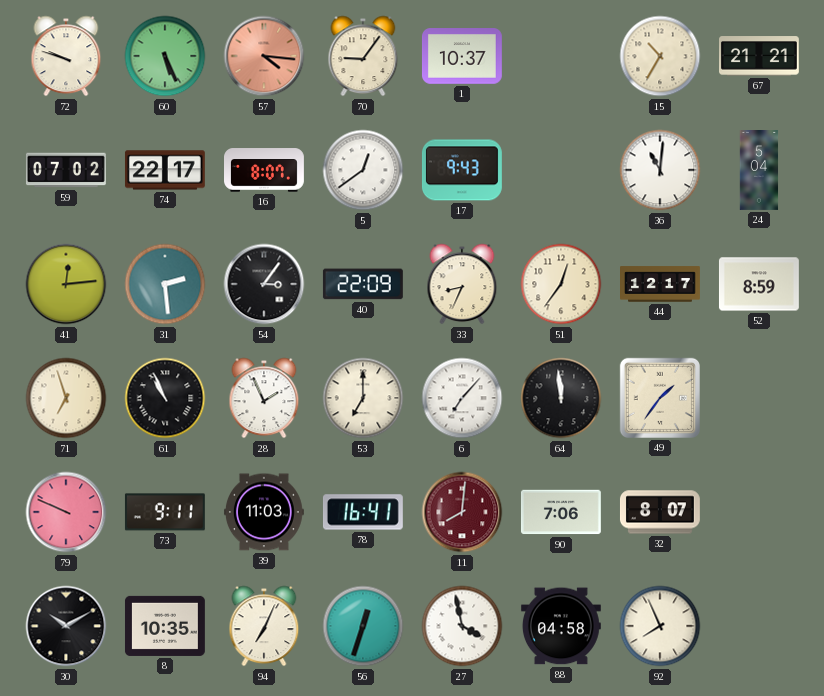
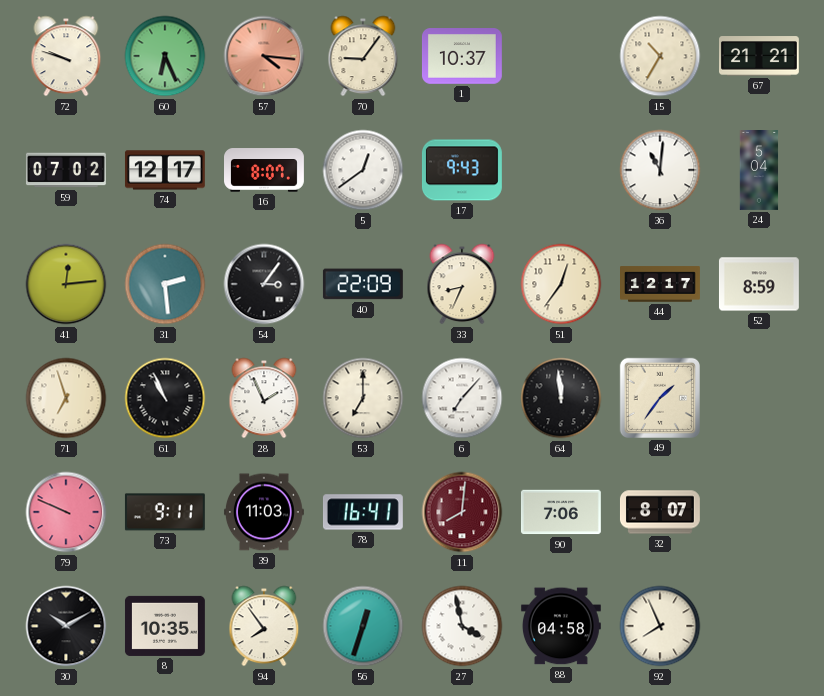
60: 5:26 -> 6:26 (165, 56)
74: 22:17 -> 12:17 (165, 170)
94: 7:04 -> 7:54 (264, 626)
